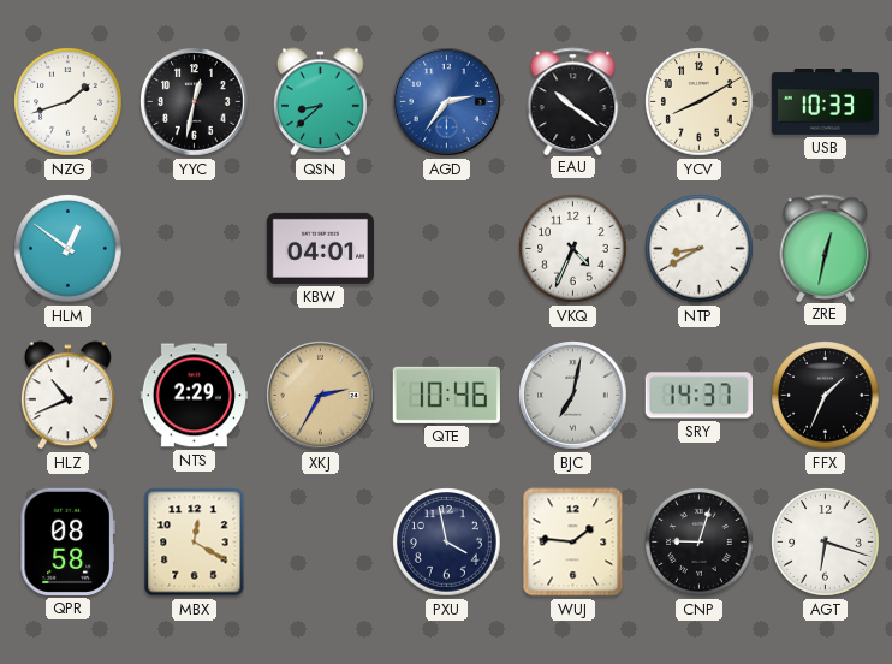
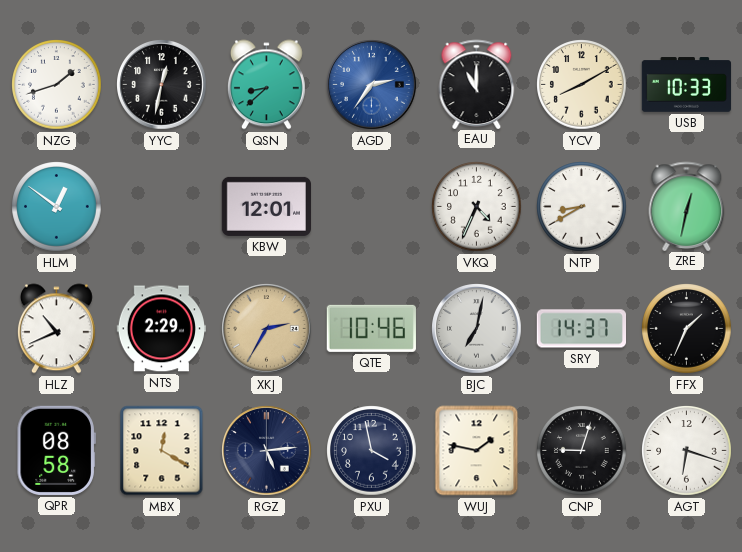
EAU: 10:21 -> 11:00 (477, 84)
KBW: 04:01 -> 12:01 (266, 206)
RGZ: none -> 5:14 (267, 451)
WUJ: 1:46 -> 1:47 (477, 451)
